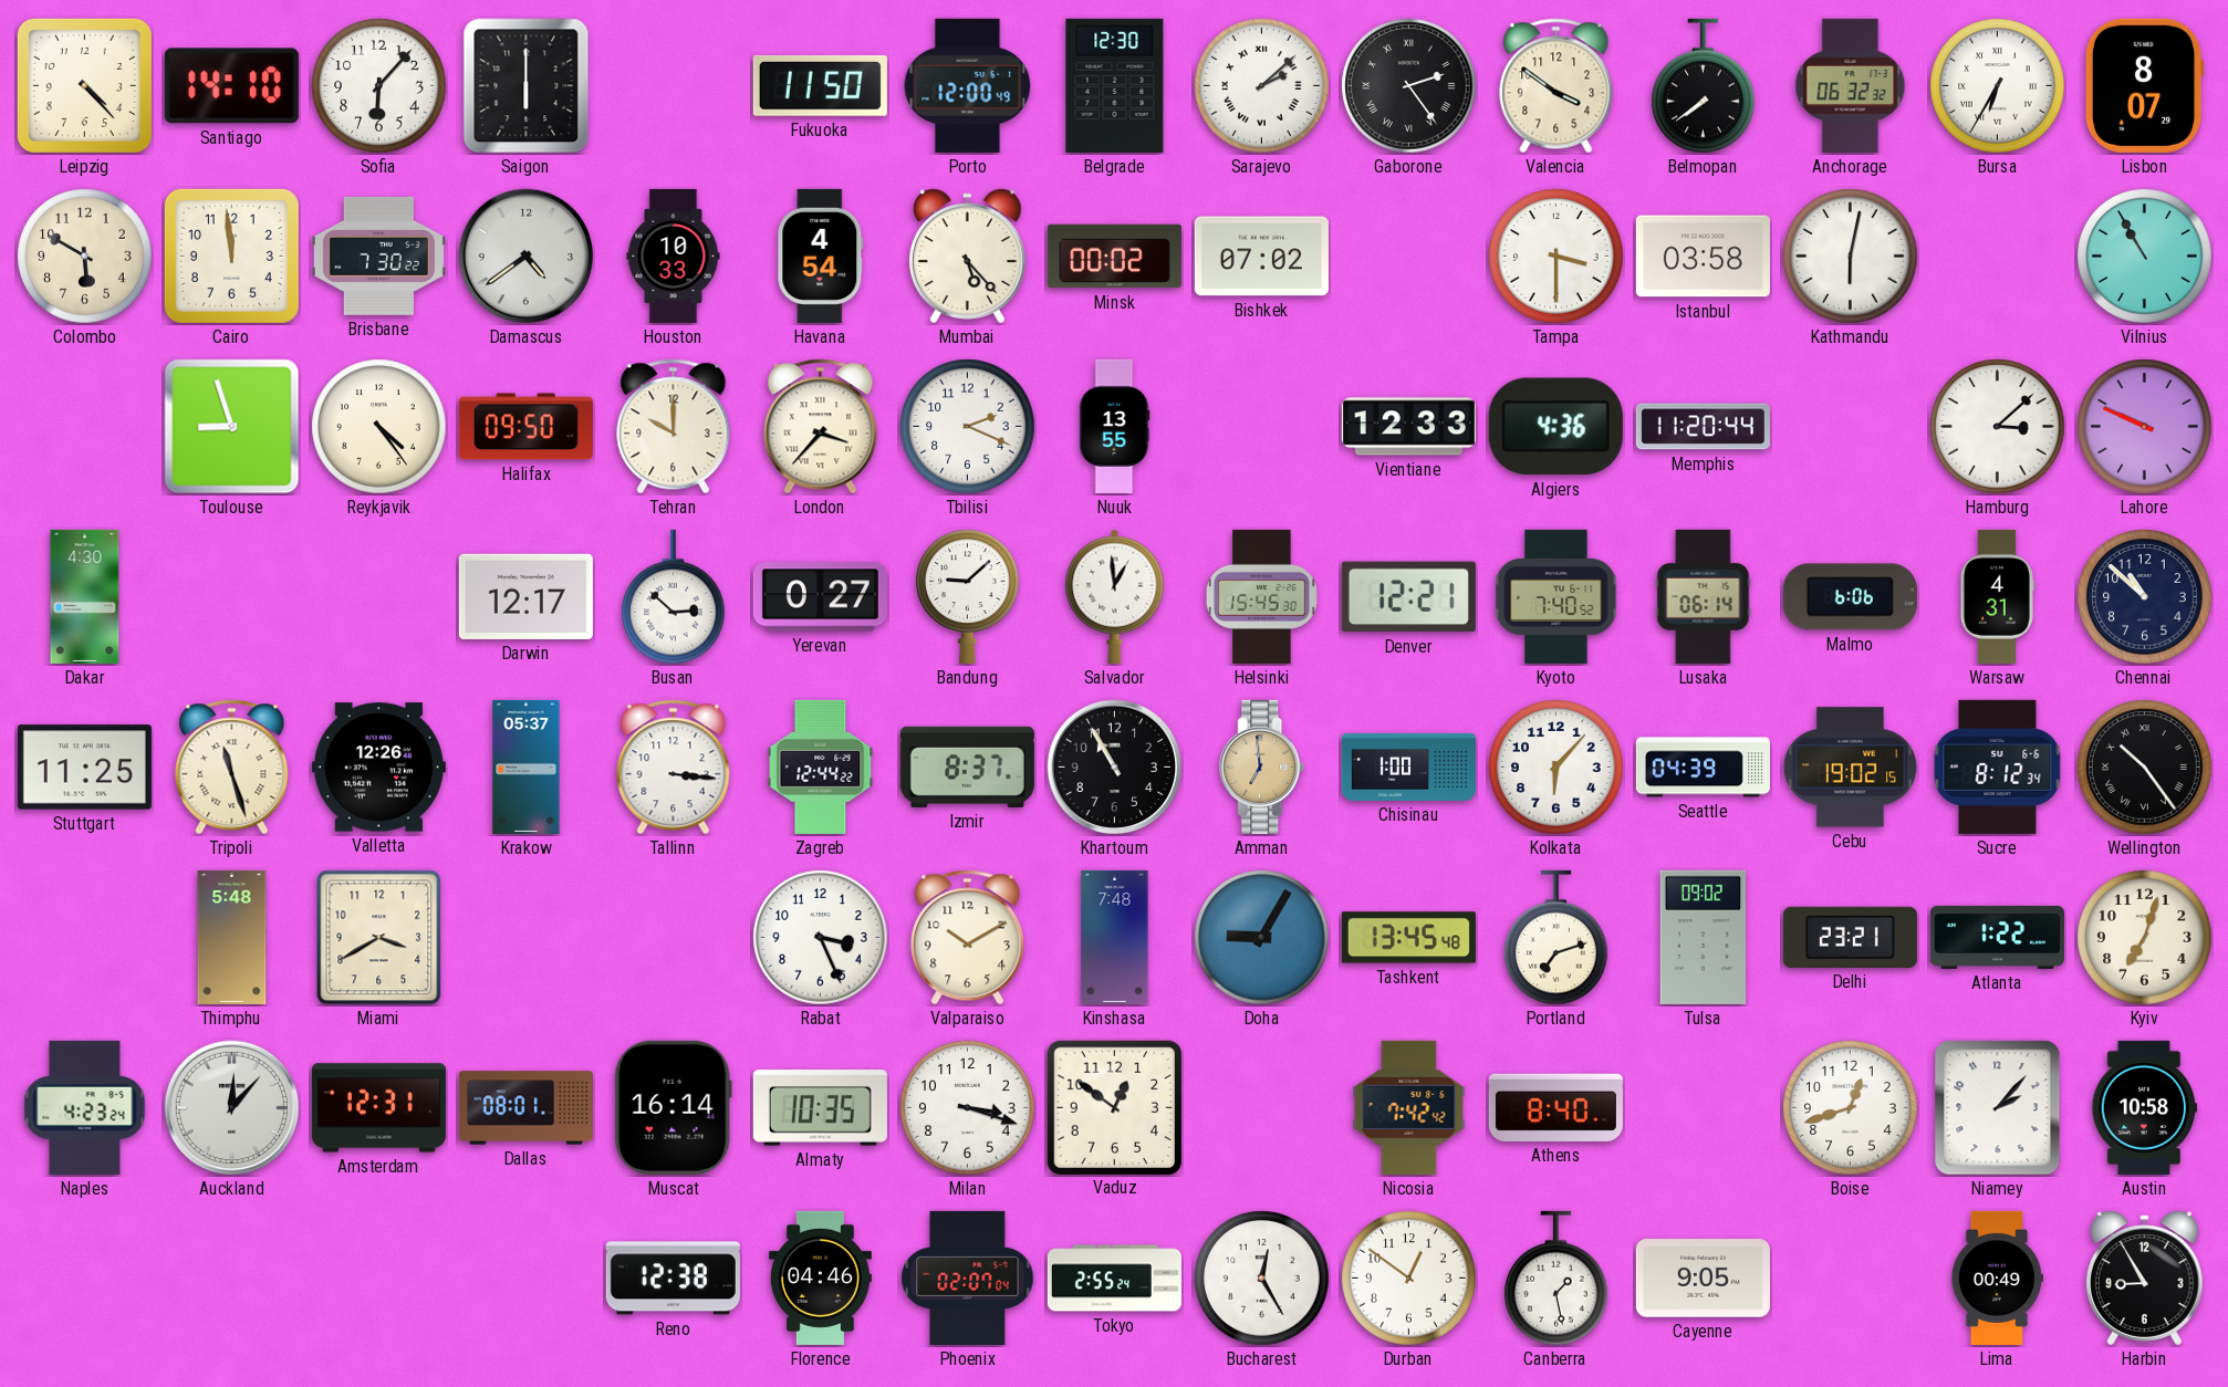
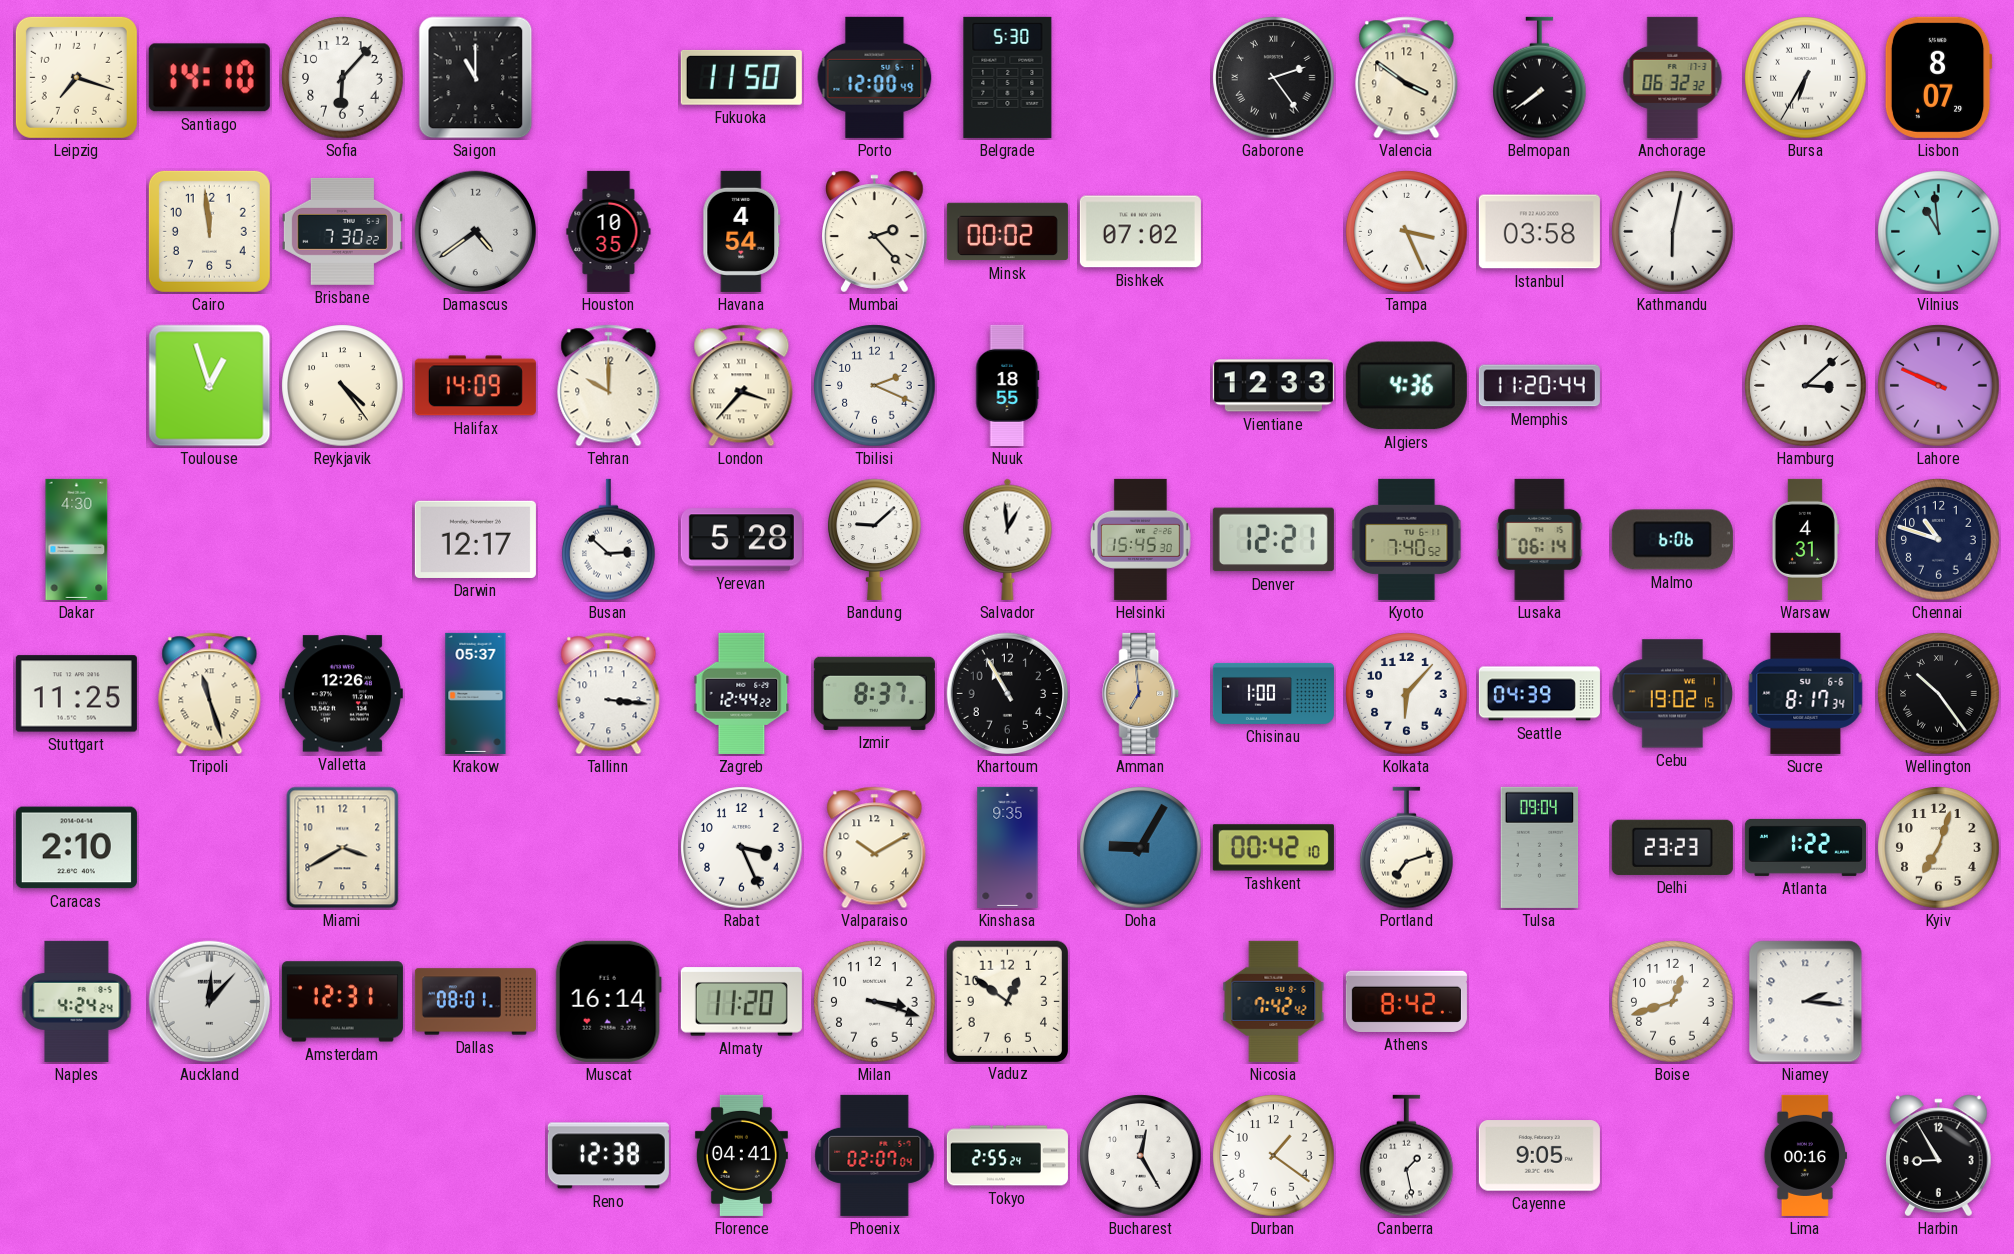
Leipzig: 4:23 -> 7:18 (76, 77)
Saigon: 6:00 -> 11:00 (476, 78)
Belgrade: 12:30 -> 5:30 (1008, 77)
Sarajevo: 2:08 -> none (1262, 86)
Colombo: 5:50 -> none (85, 257)
Houston: 10:33 -> 10:35 (609, 231)
Mumbai: 5:23 -> 2:23 (875, 232)
Tampa: 3:30 -> 3:26 (1407, 232)
Vilnius: 10:55 -> 10:59 (1939, 232)
Toulouse: 8:57 -> 12:57 (210, 386)
Halifax: 09:50 -> 14:09 (475, 386)
Nuuk: 13:55 -> 18:55 (1008, 385)
Yerevan: 0:27 -> 5:28 (741, 540)
Chennai: 10:52 -> 10:48 (1939, 540)
Sucre: 8:12 -> 8:17 (1806, 693)
Caracas: none -> 2:10 (76, 848)
Thimphu: 5:48 -> none (232, 937)
Kinshasa: 7:48 -> 9:35 (1008, 847)
Tashkent: 13:45 -> 00:42 (1273, 848)
Tulsa: 09:02 -> 09:04 (1540, 847)
Delhi: 23:21 -> 23:23 (1672, 847)
Naples: 4:23 -> 4:24 (77, 1001)
Almaty: 10:35 -> 11:20 (741, 1002)
Athens: 8:40 -> 8:42 (1406, 1001)
Niamey: 2:07 -> 2:16 (1806, 1002)
Austin: 10:58 -> none (2145, 1107)
Florence: 04:46 -> 04:41 (741, 1155)
Durban: 12:51 -> 1:21 (1274, 1156)
Lima: 00:49 -> 00:16 (1805, 1155)
